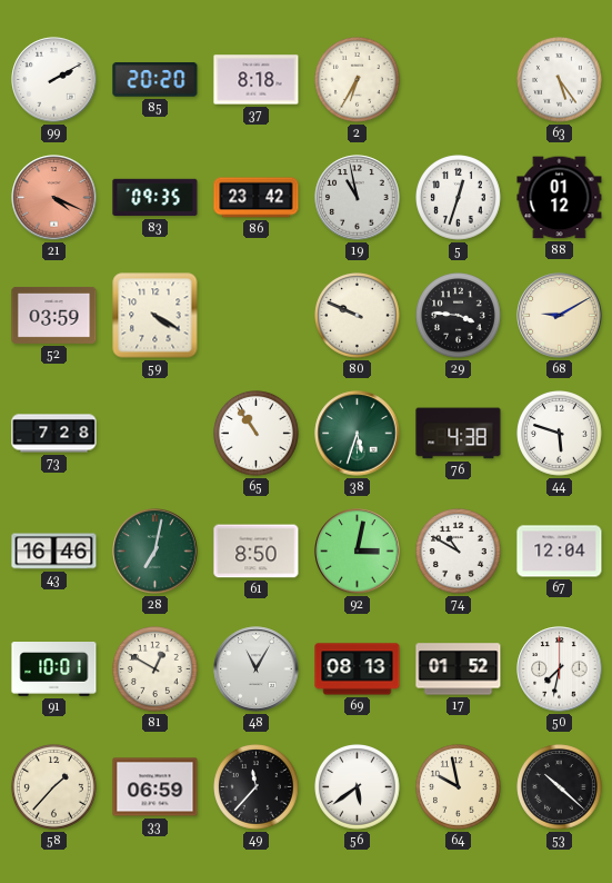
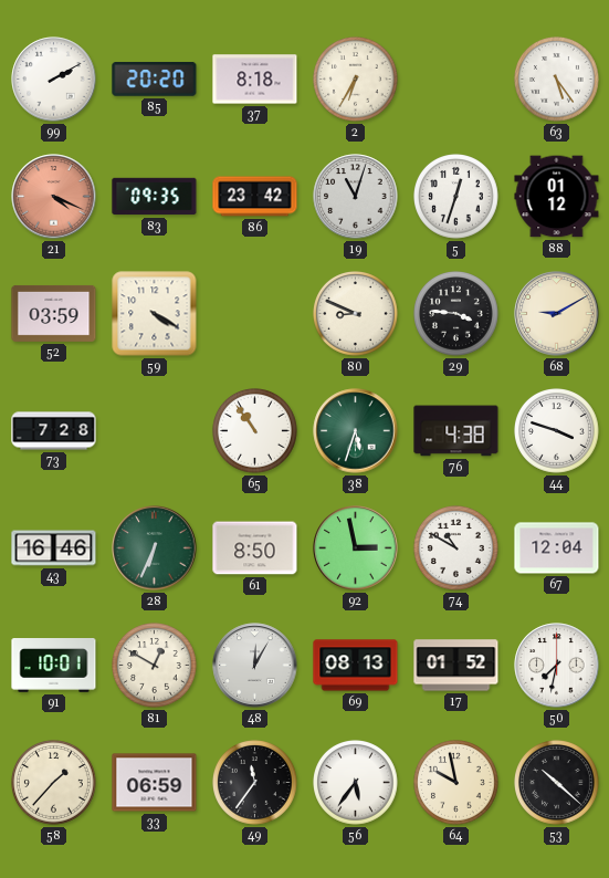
19: 10:58 -> 11:03 (356, 197)
80: 9:49 -> 8:49 (356, 314)
44: 5:48 -> 3:48 (557, 431)
28: 7:02 -> 6:34 (155, 548)
92: 3:02 -> 2:58 (356, 548)
48: 11:05 -> 12:05 (255, 666)
49: 11:37 -> 11:36 (255, 783)
56: 5:39 -> 5:36 (356, 783)
